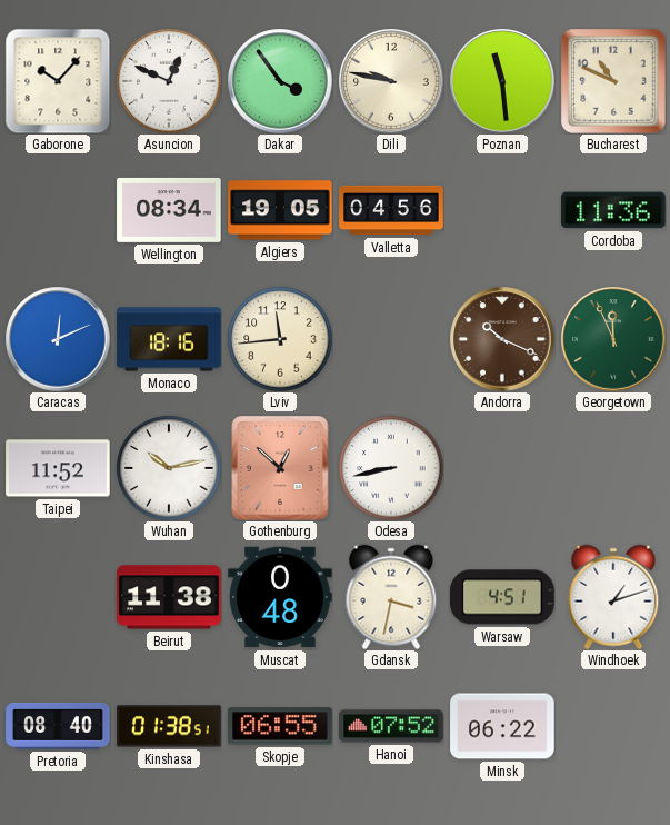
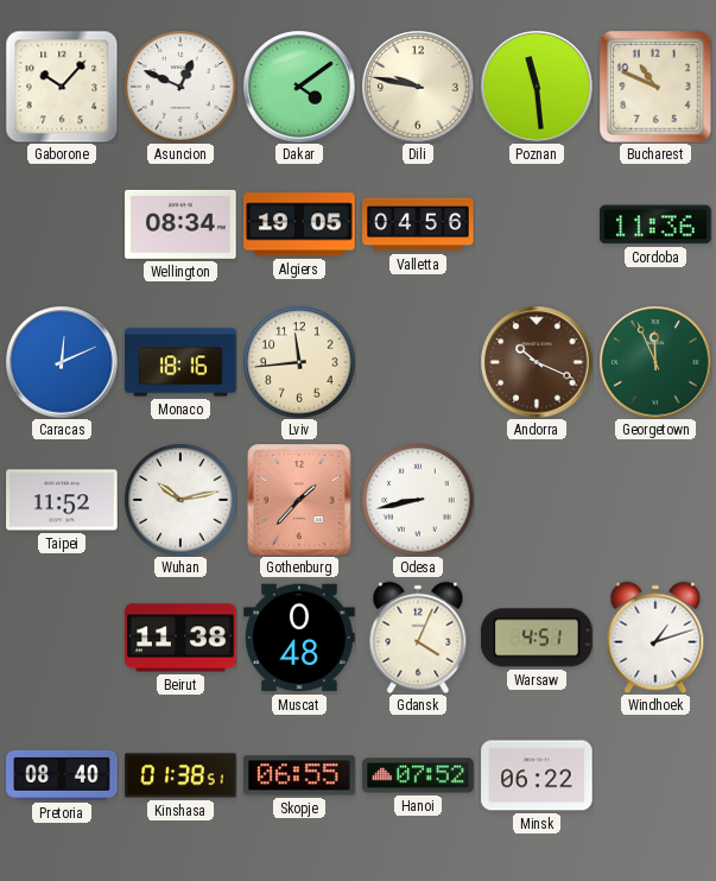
Dakar: 3:54 -> 4:09 (299, 87)
Gothenburg: 12:52 -> 1:37 (299, 500)
Gdansk: 3:32 -> 4:04 (418, 638)
